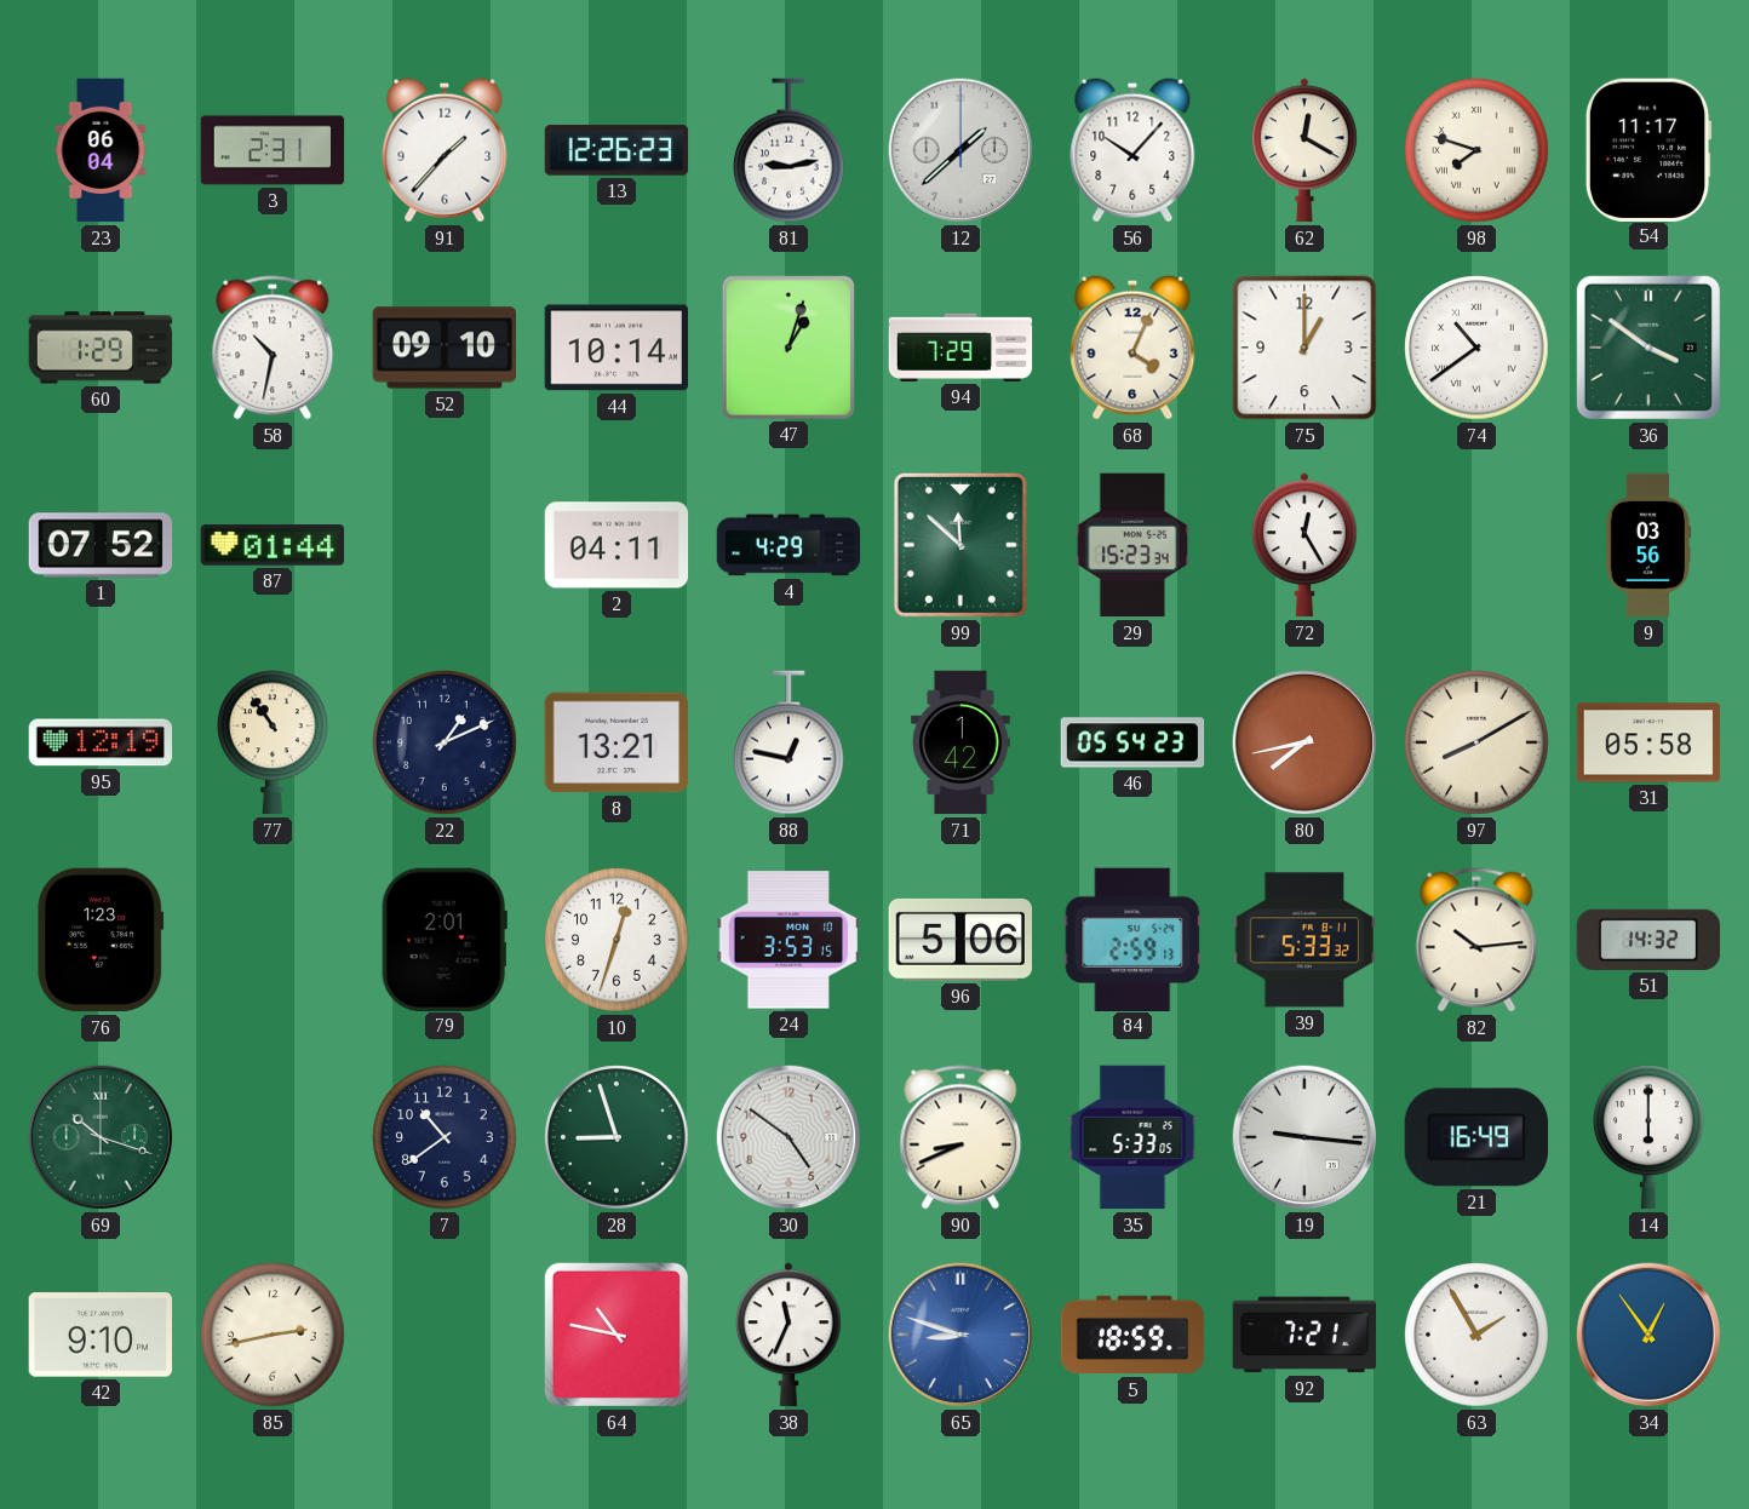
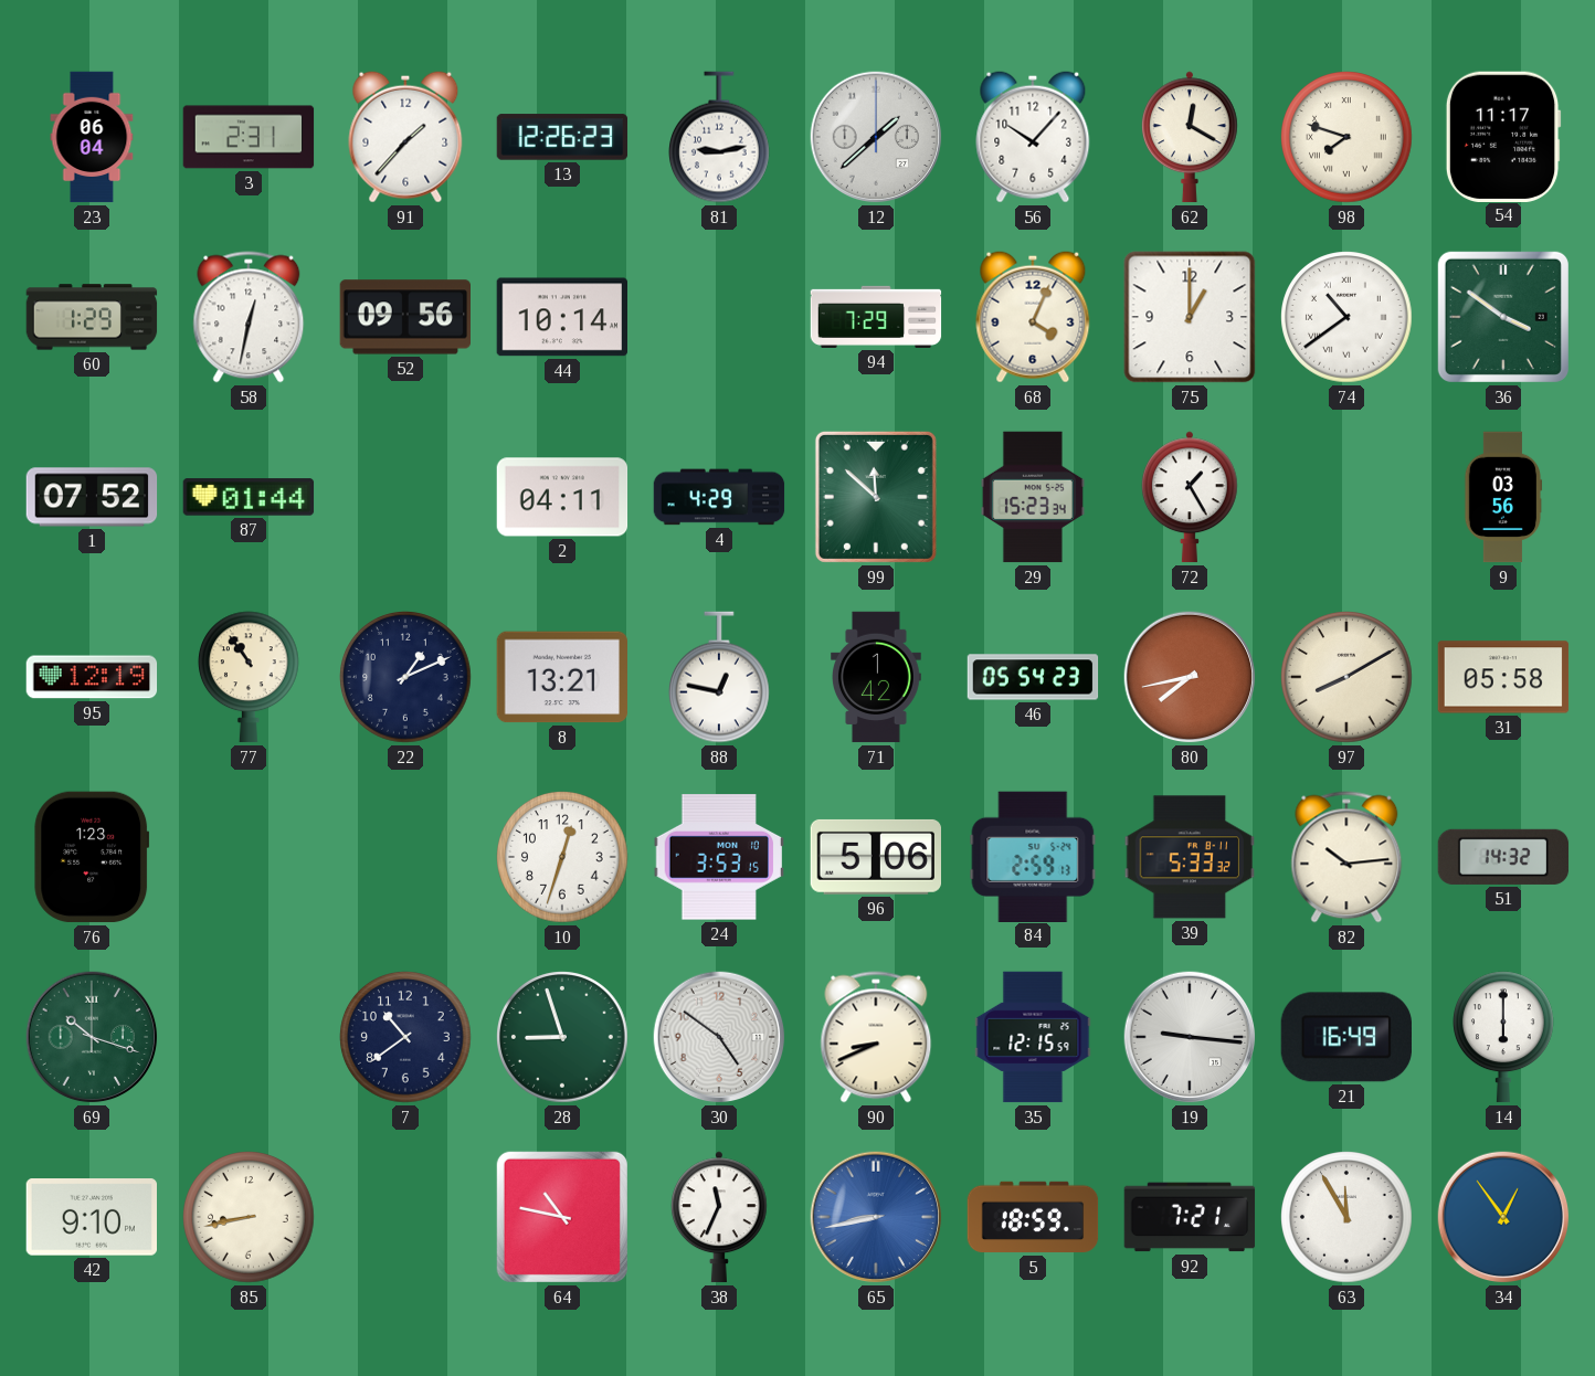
58: 10:32 -> 12:32 (249, 317)
52: 09:10 -> 09:56 (404, 317)
47: 1:03 -> none (789, 346)
72: 12:25 -> 1:25 (1191, 497)
79: 2:01 -> none (445, 939)
35: 5:33 -> 12:15 (1033, 1037)
85: 2:43 -> 8:43 (249, 1217)
65: 8:48 -> 8:43 (876, 1217)
63: 1:55 -> 11:55 (1346, 1217)
